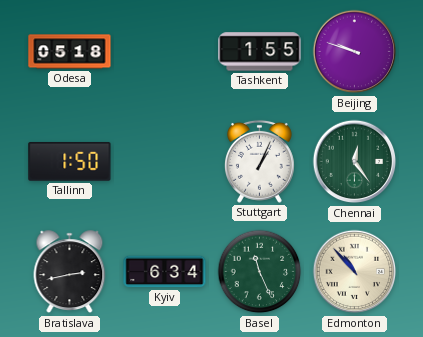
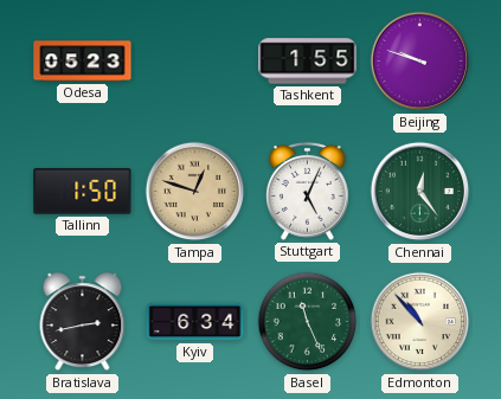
Odesa: 05:18 -> 05:23 (83, 62)
Tampa: none -> 12:48 (195, 192)
Stuttgart: 1:04 -> 5:04 (307, 191)
